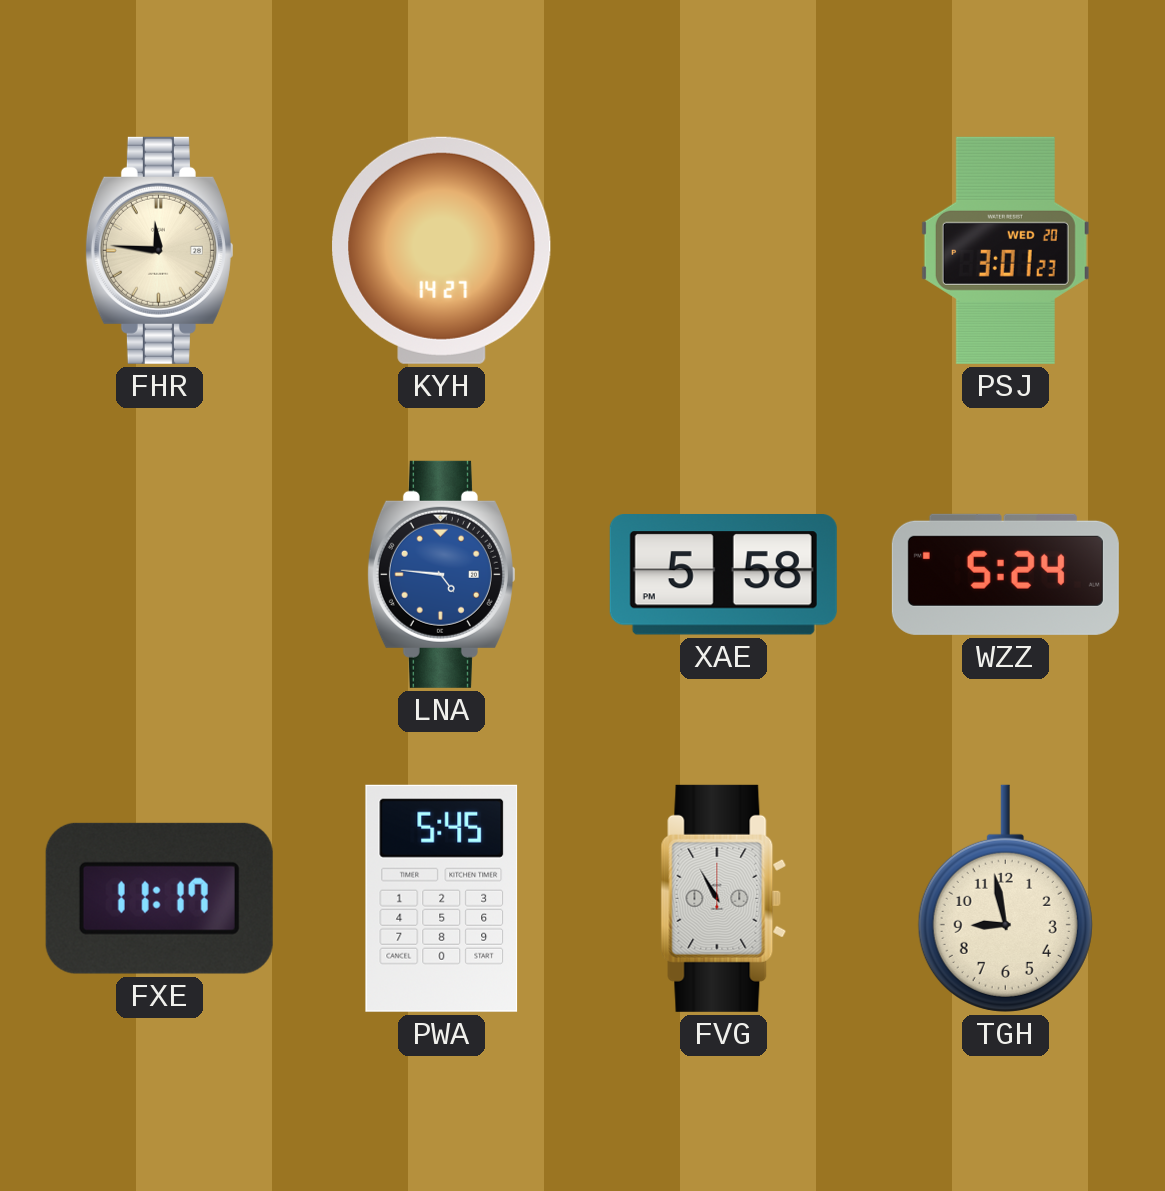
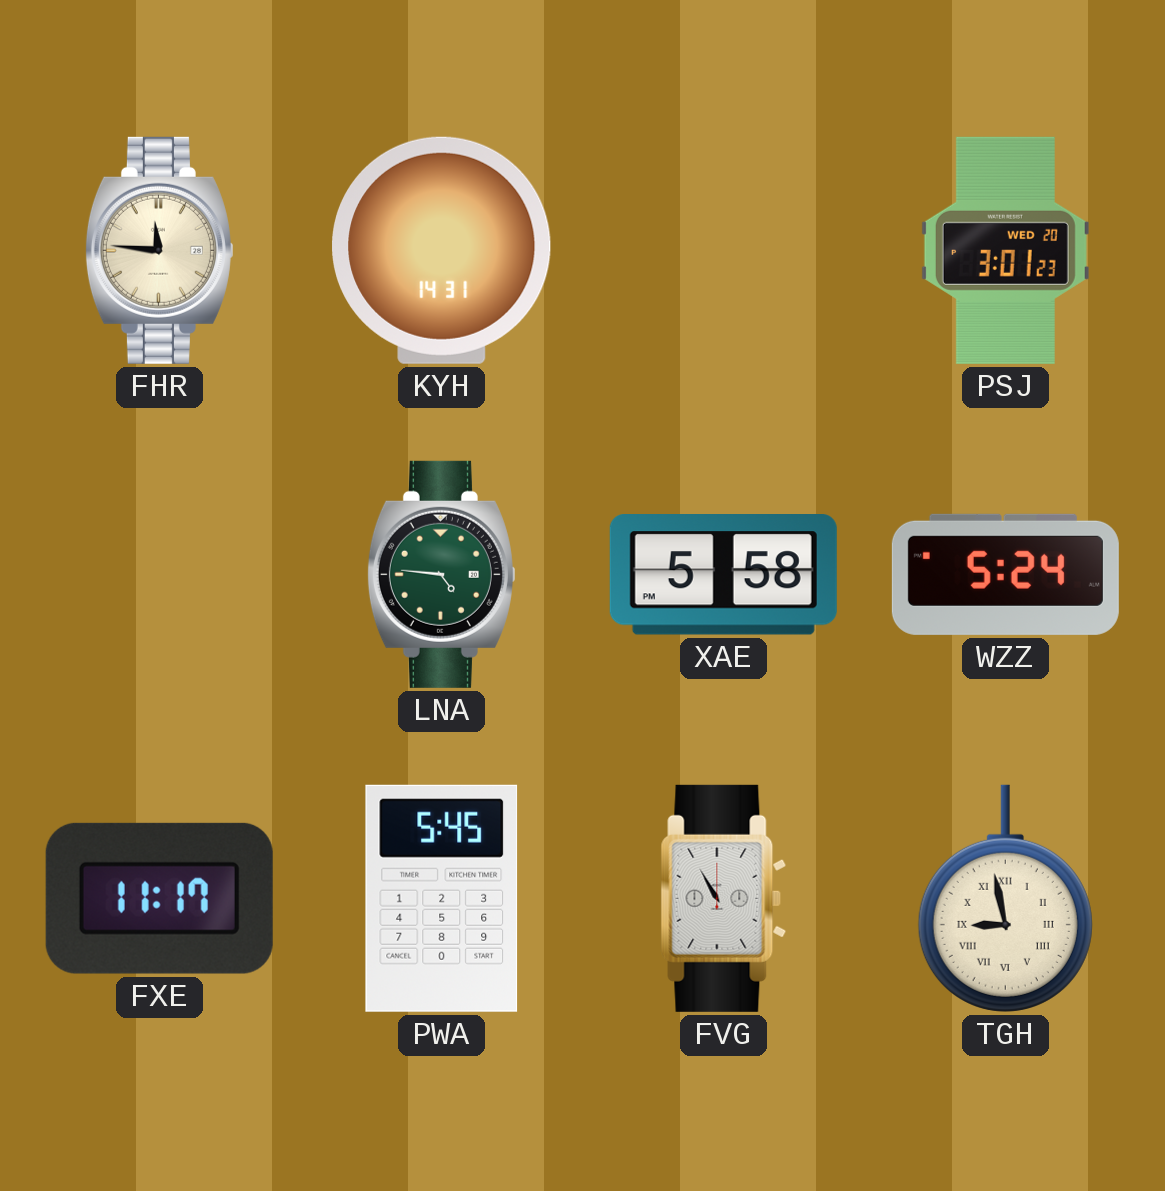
KYH: 14:27 -> 14:31 (442, 250)
LNA dial: blue -> green (441, 574)
TGH numerals: Arabic -> Roman (1005, 898)
